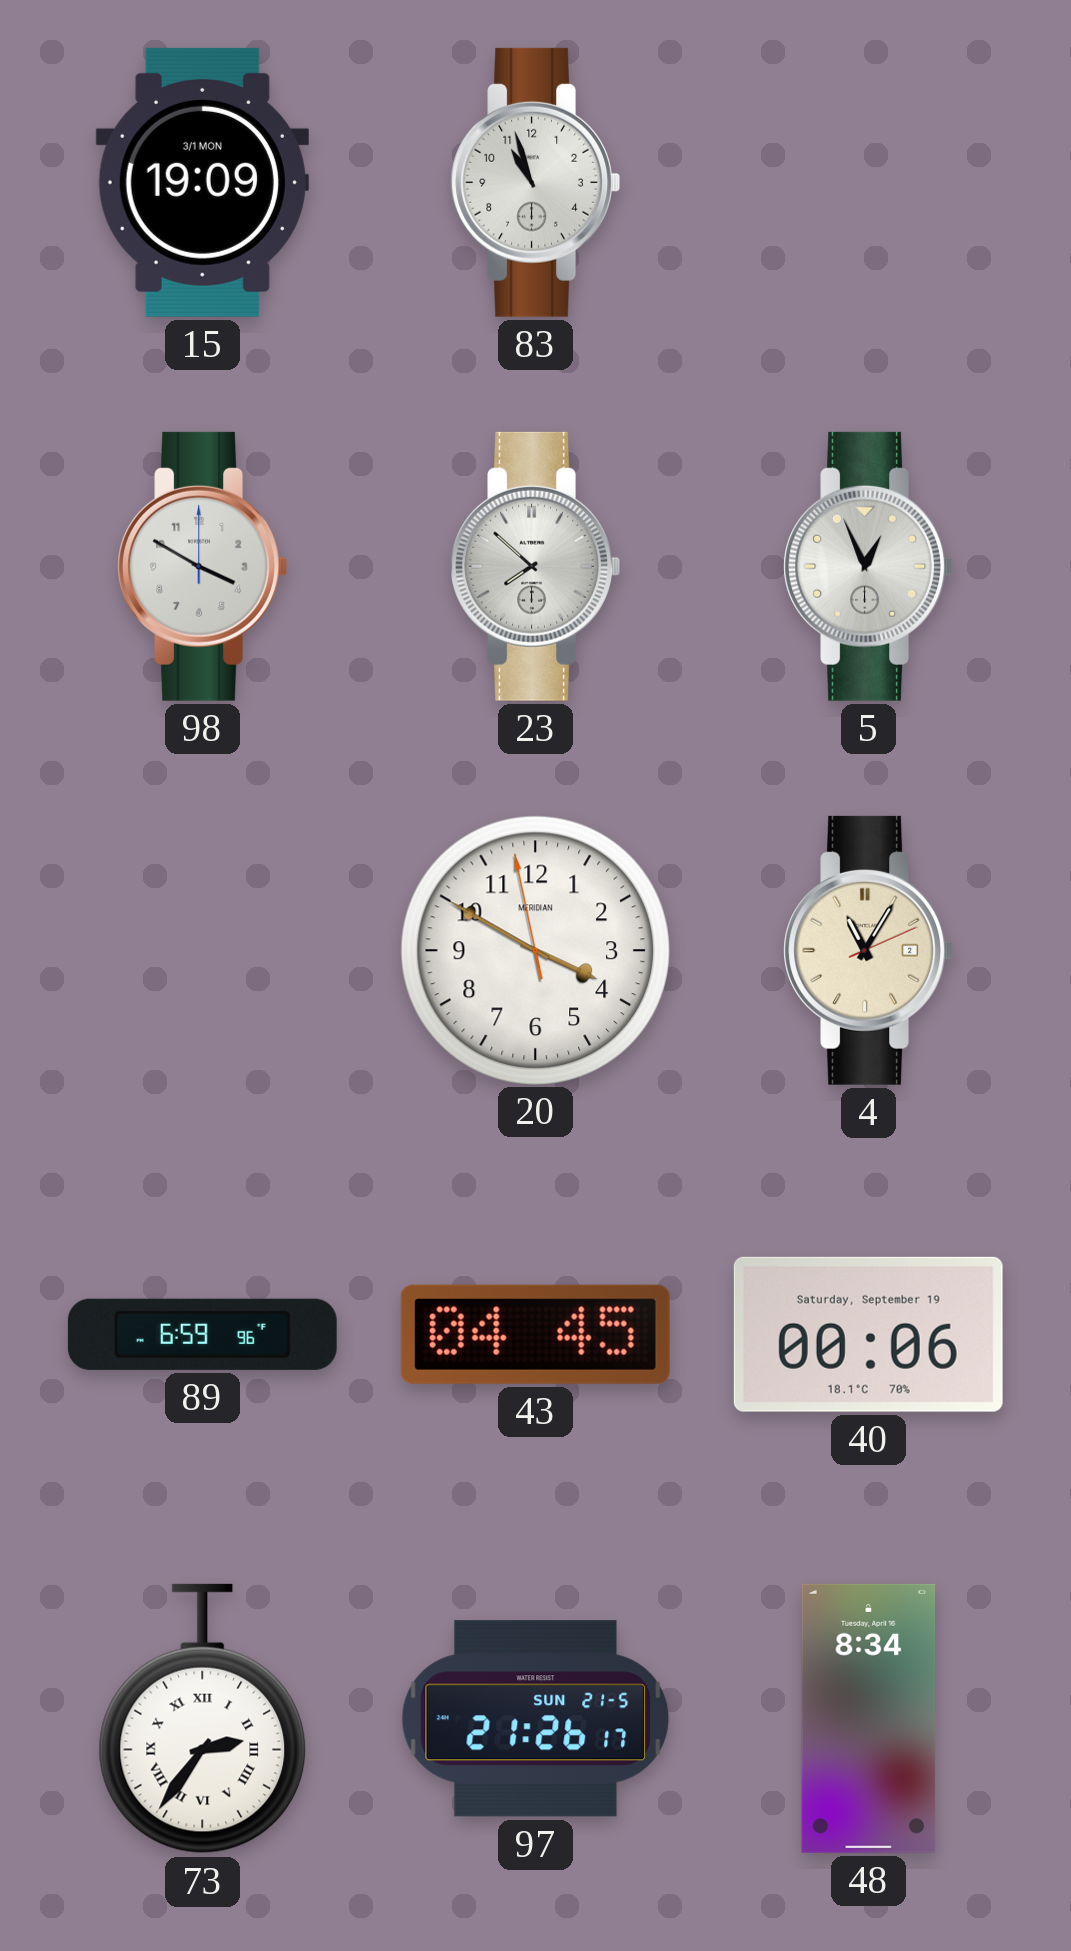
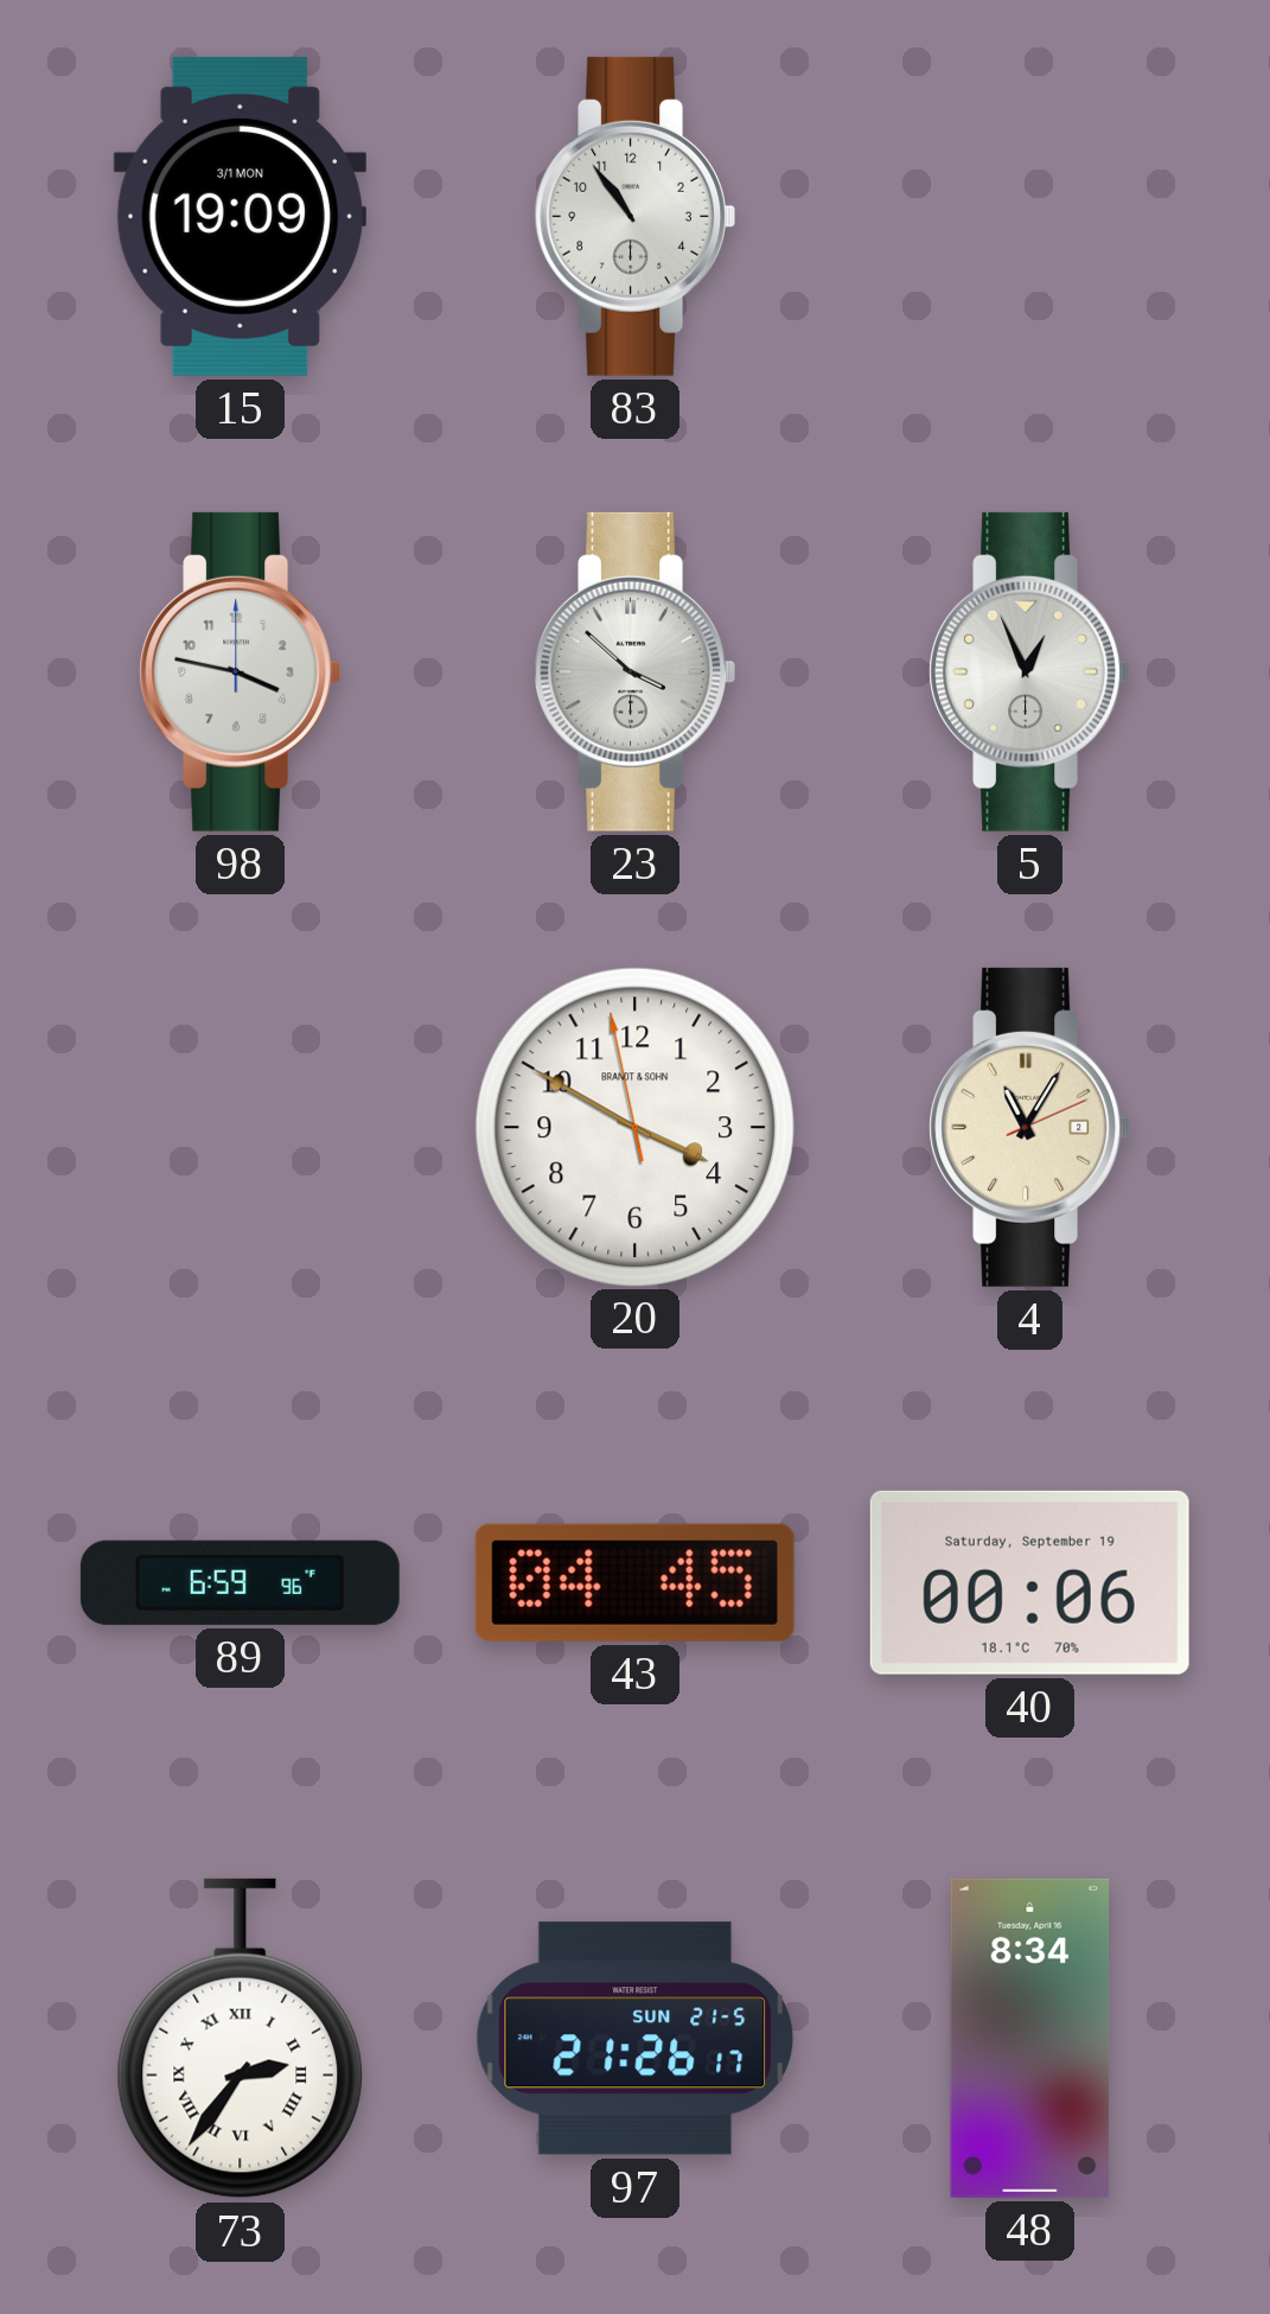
83: 10:57 -> 10:54 (634, 216)
98: 3:50 -> 3:47 (240, 671)
23: 7:52 -> 3:52 (634, 671)
20 brand: MERIDIAN -> BRANDT & SOHN (634, 1127)
